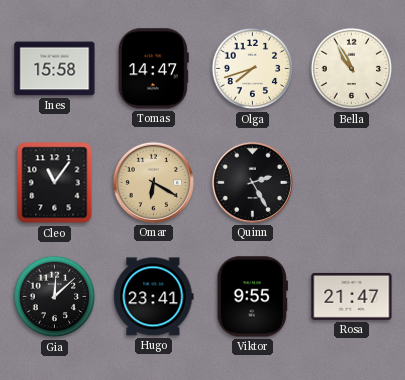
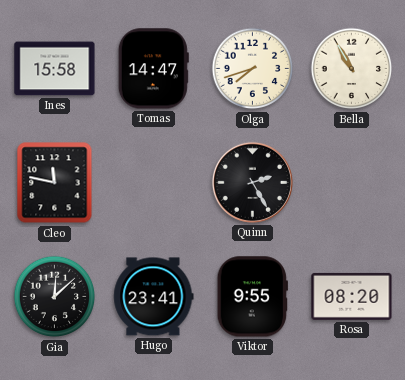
Cleo: 11:06 -> 11:47 (55, 183)
Omar: 6:20 -> none (153, 182)
Rosa: 21:47 -> 08:20 (352, 296)
